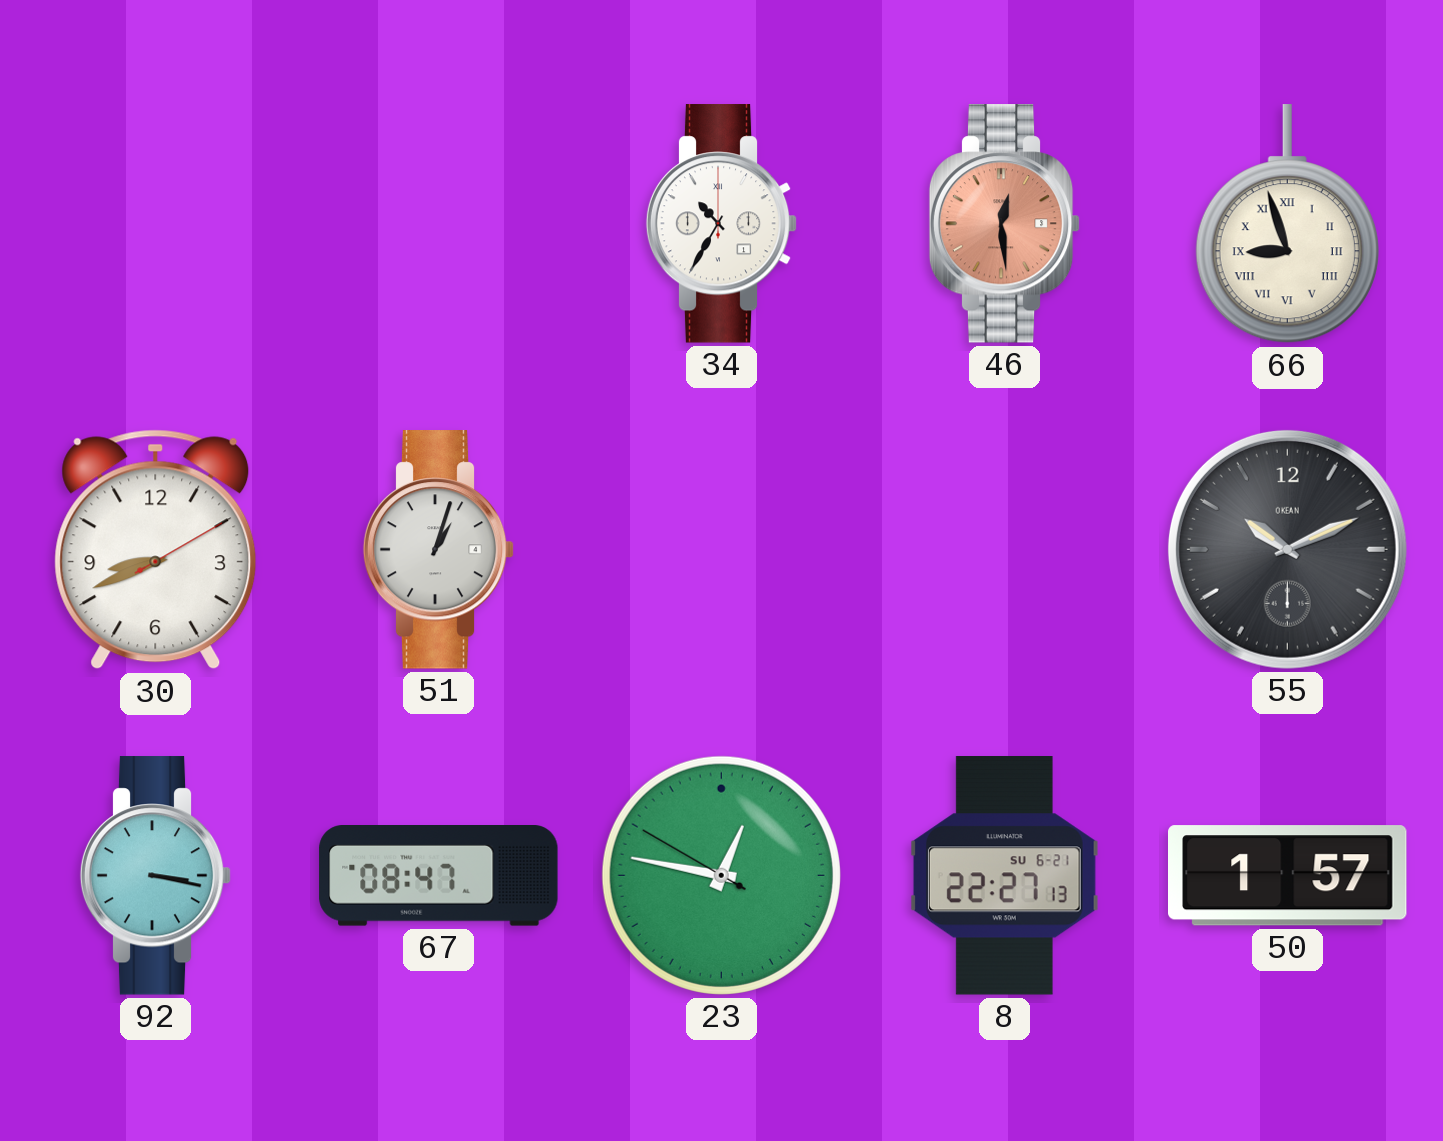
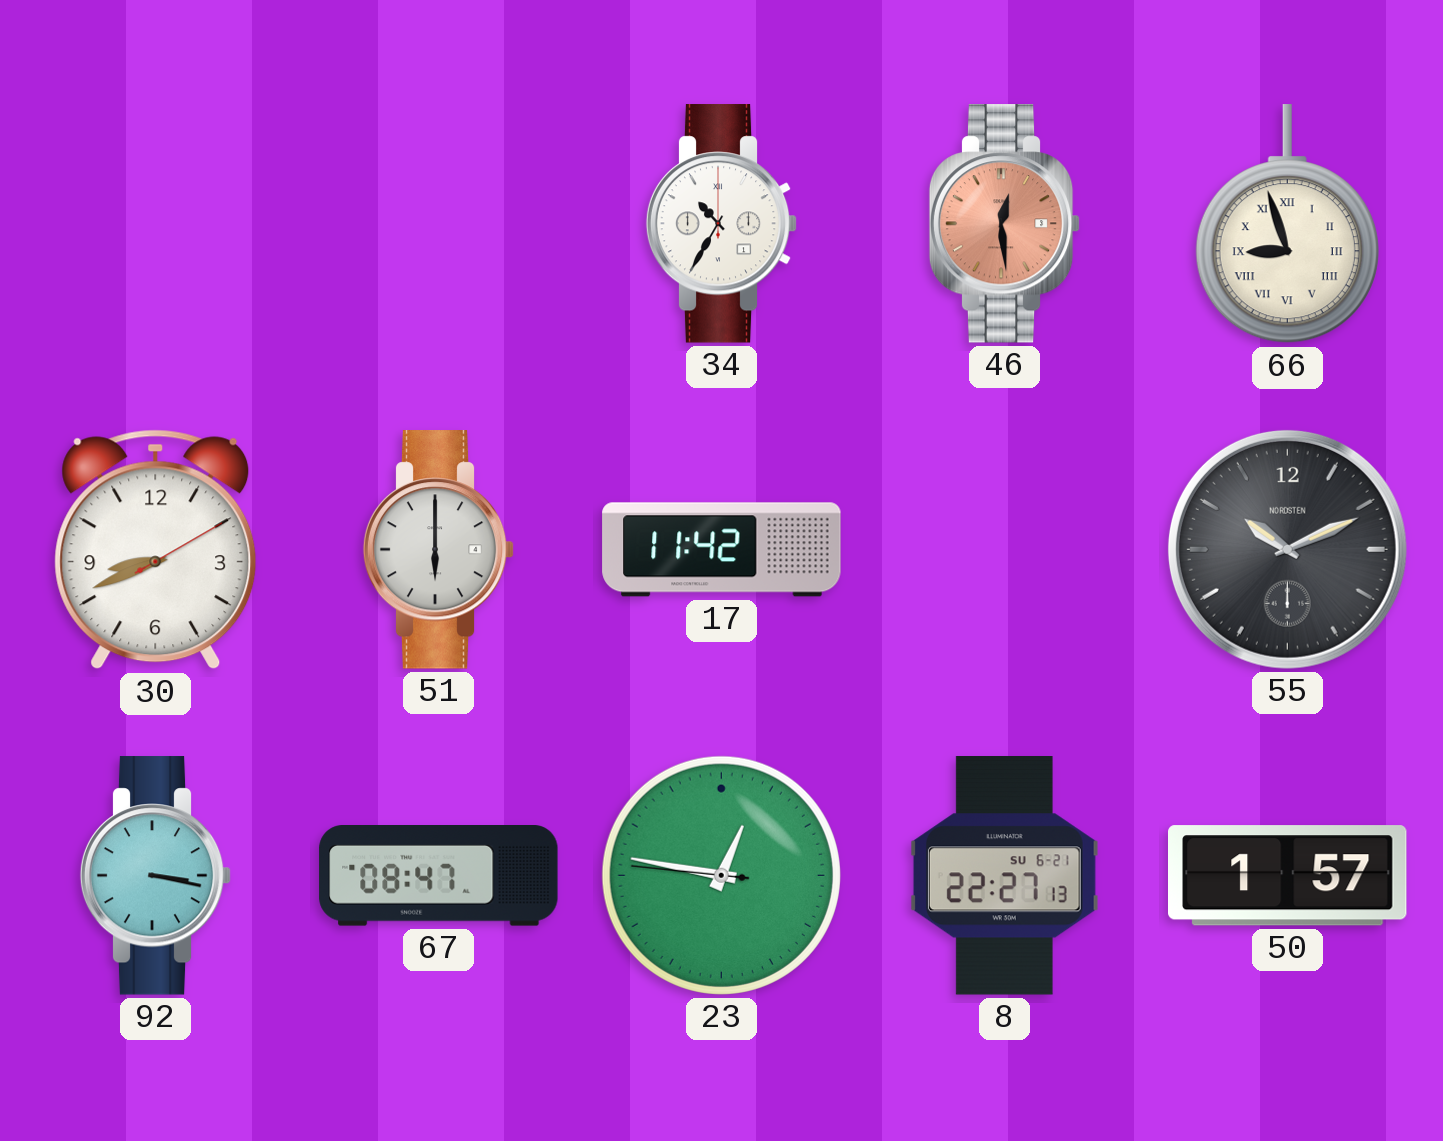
51: 1:03 -> 6:00 (439, 550)
17: none -> 11:42 (722, 550)
55 brand: OKEAN -> NORDSTEN (1287, 549)
23: 12:46:50 -> 12:46:46 (721, 875)
